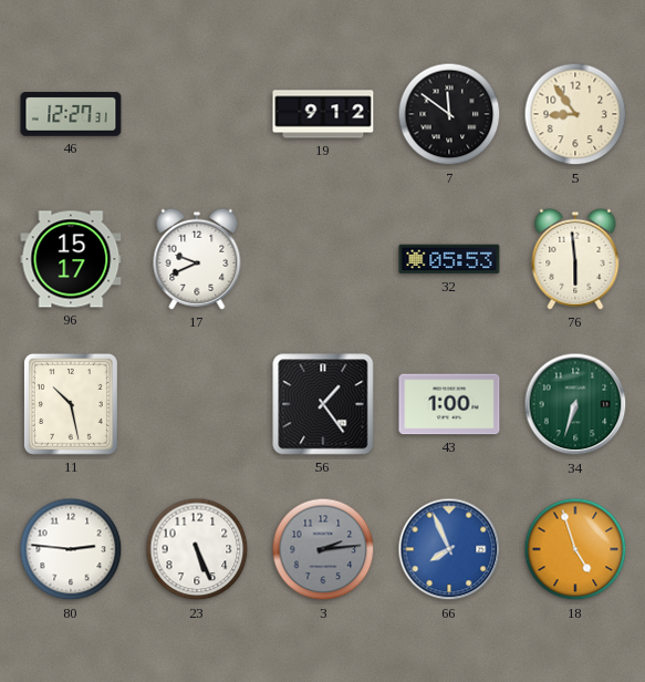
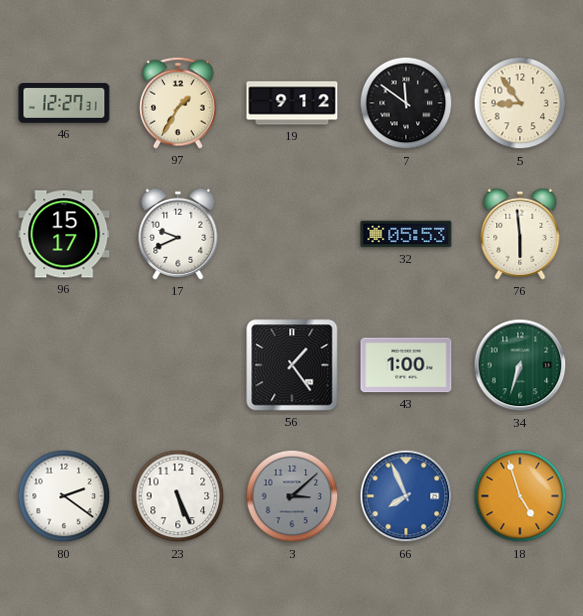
97: none -> 1:35 (178, 103)
11: 10:28 -> none (71, 404)
80: 2:46 -> 2:21 (64, 496)
3: 2:14 -> 3:08 (292, 496)
